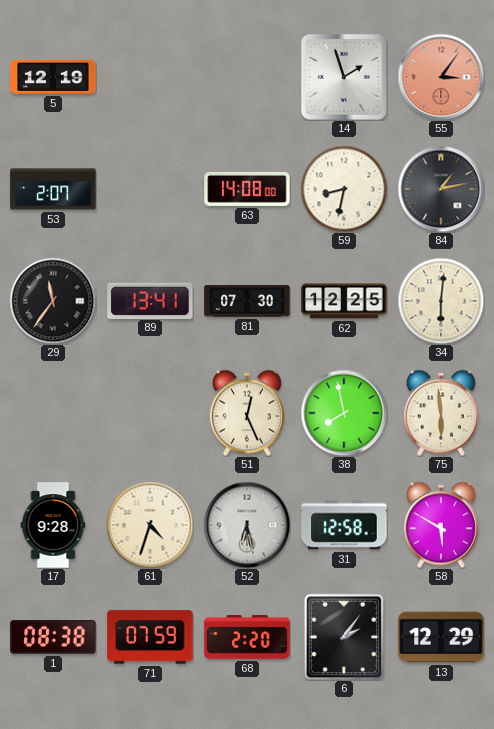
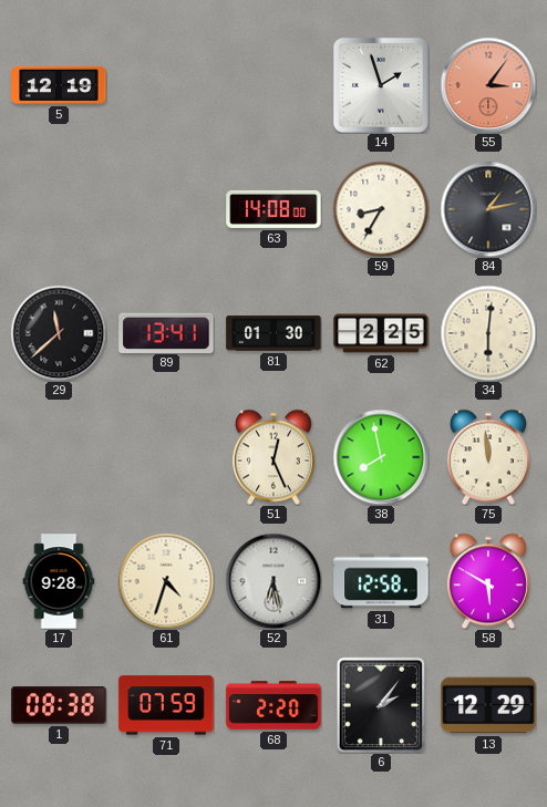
53: 2:07 -> none (53, 189)
59: 8:32 -> 8:35 (381, 209)
29: 11:36 -> 11:38 (59, 333)
81: 07:30 -> 01:30 (273, 333)
62: 12:25 -> 2:25 (381, 333)
75: 5:59 -> 11:59 (488, 457)
